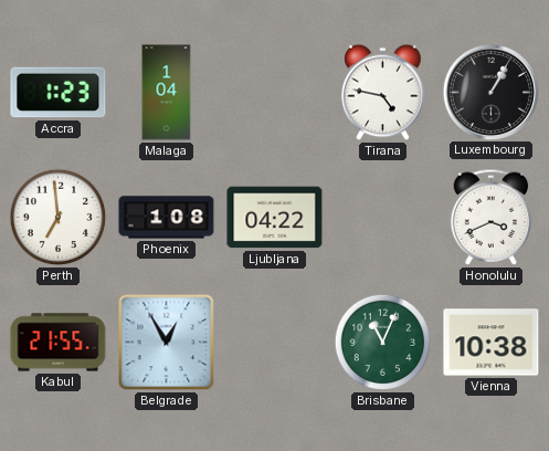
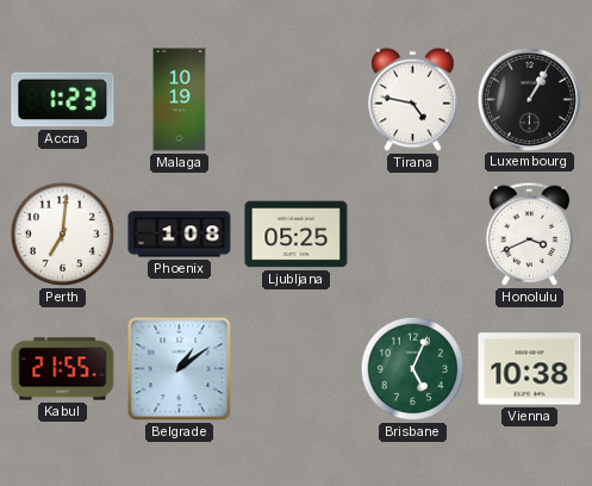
Malaga: 1:04 -> 10:19 (180, 100)
Perth: 6:59 -> 7:01 (63, 235)
Ljubljana: 04:22 -> 05:25 (297, 235)
Belgrade: 12:55 -> 1:09 (180, 369)
Brisbane: 11:04 -> 5:04 (413, 369)
